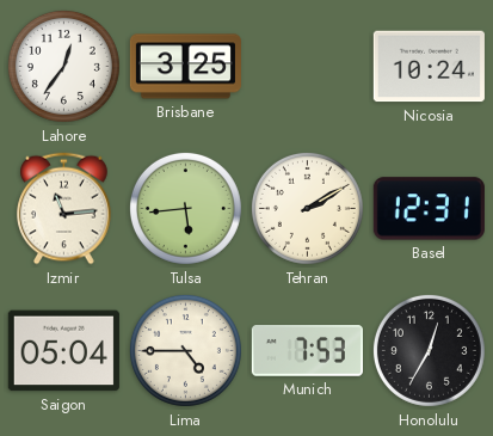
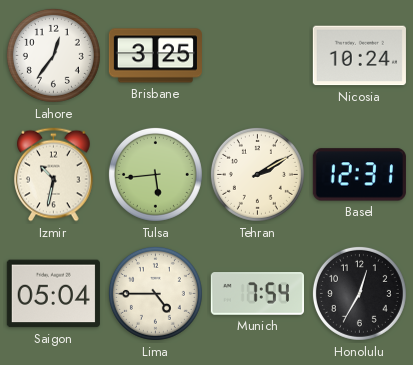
Izmir: 11:14 -> 10:32 (54, 175)
Munich: 7:53 -> 7:54 (257, 294)
